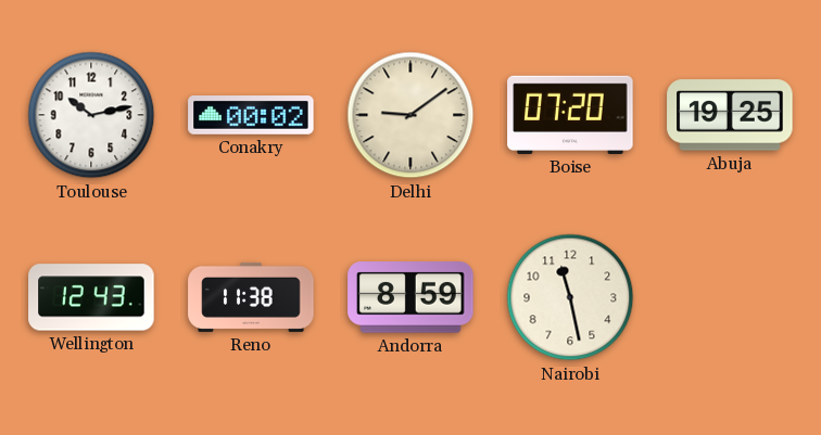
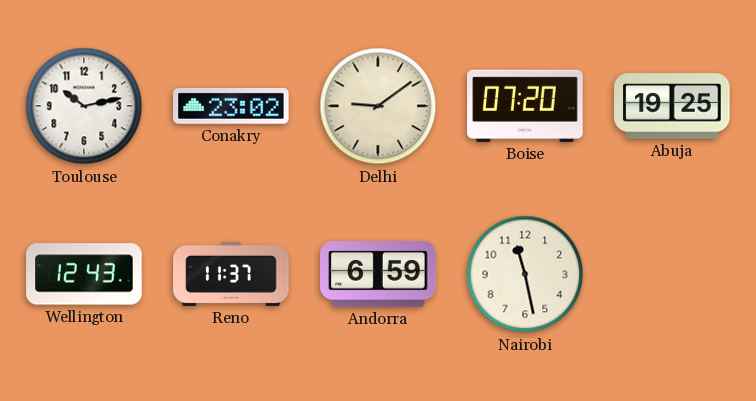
Conakry: 00:02 -> 23:02 (231, 107)
Reno: 11:38 -> 11:37 (231, 274)
Andorra: 8:59 -> 6:59 (378, 274)
